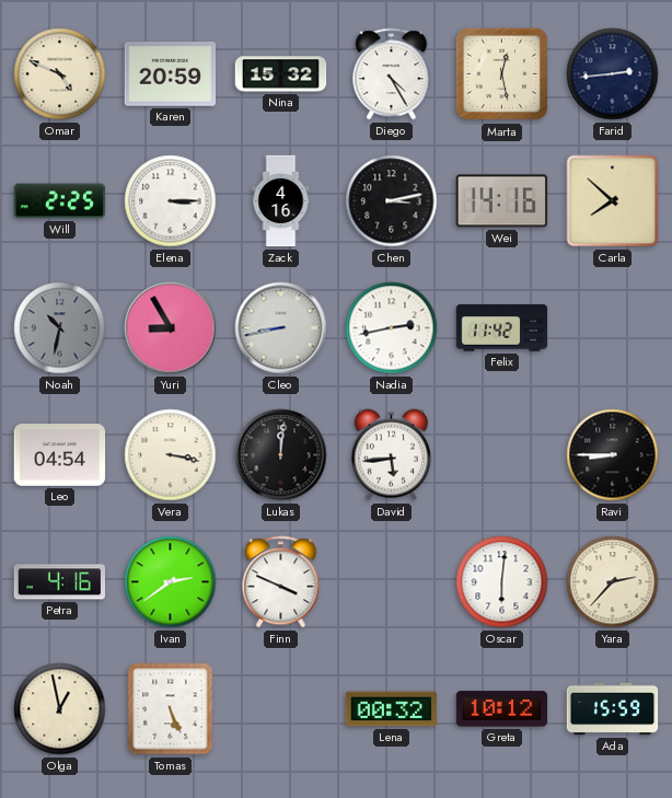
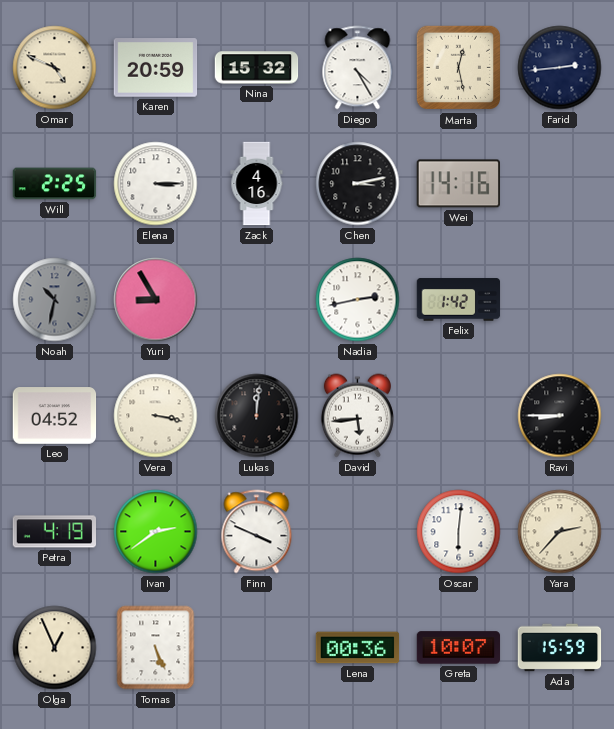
Carla: 7:52 -> none (613, 201)
Cleo: 8:43 -> none (281, 328)
Felix: 11:42 -> 1:42 (459, 300)
Leo: 04:54 -> 04:52 (55, 416)
Petra: 4:16 -> 4:19 (54, 532)
Olga: 12:58 -> 12:56 (55, 648)
Lena: 00:32 -> 00:36 (358, 648)
Greta: 10:12 -> 10:07 (459, 648)
